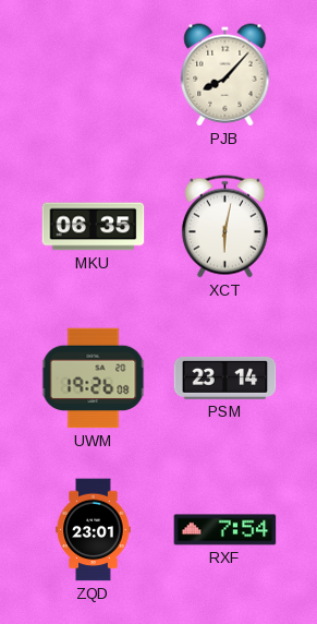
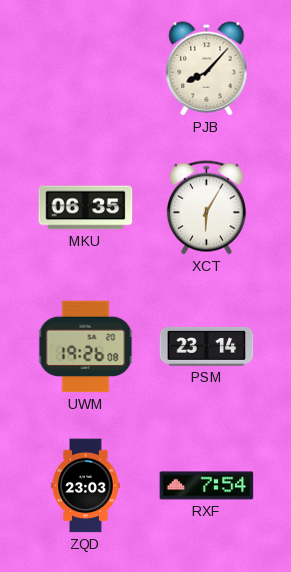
XCT: 6:02 -> 6:05 (206, 208)
ZQD: 23:01 -> 23:03 (86, 486)
